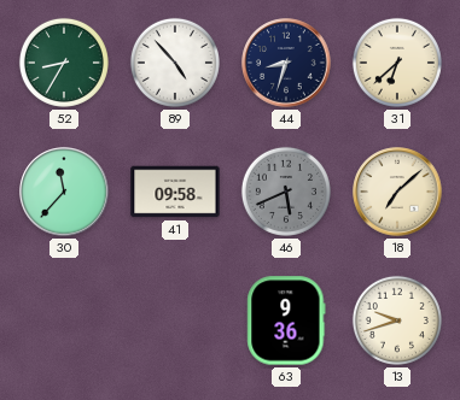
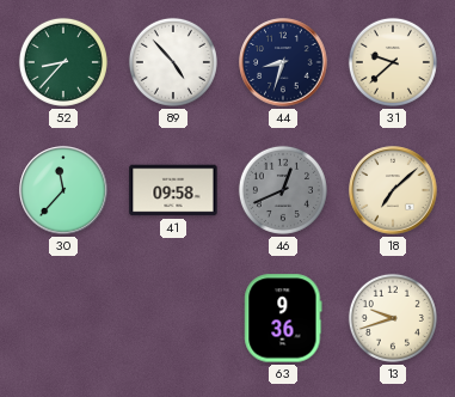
52: 8:35 -> 8:37 (63, 62)
31: 6:38 -> 9:38 (393, 62)
46: 5:41 -> 12:41 (283, 190)
